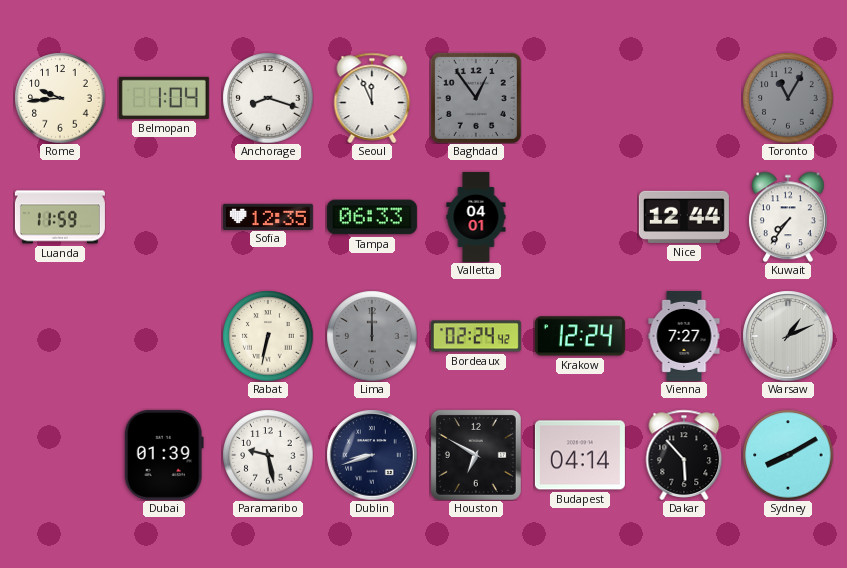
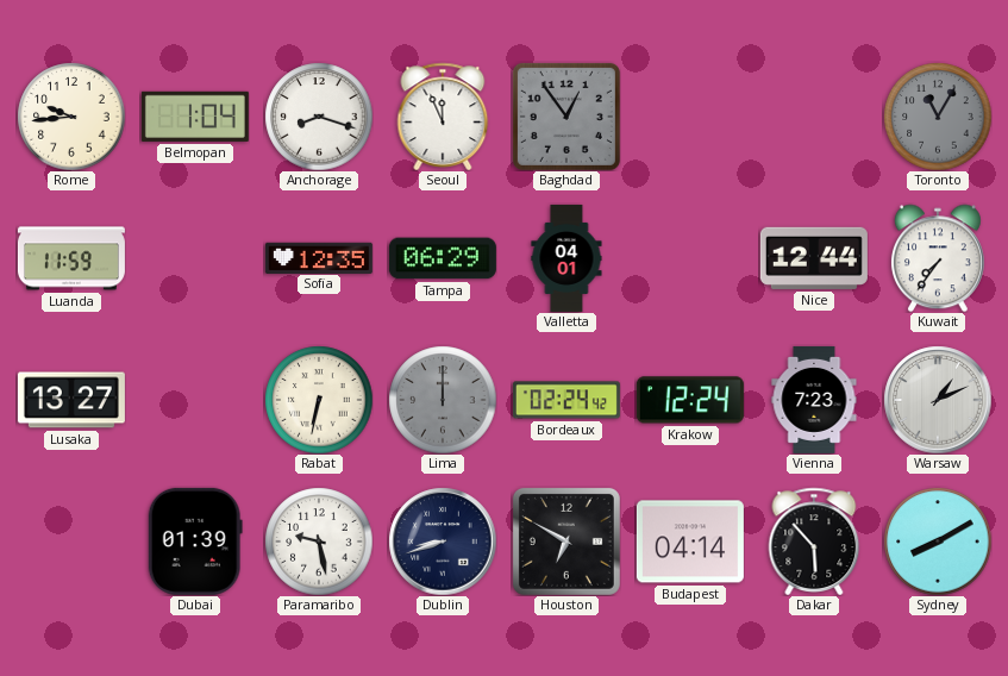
Tampa: 06:33 -> 06:29 (443, 258)
Lusaka: none -> 13:27 (71, 400)
Vienna: 7:27 -> 7:23 (814, 400)
